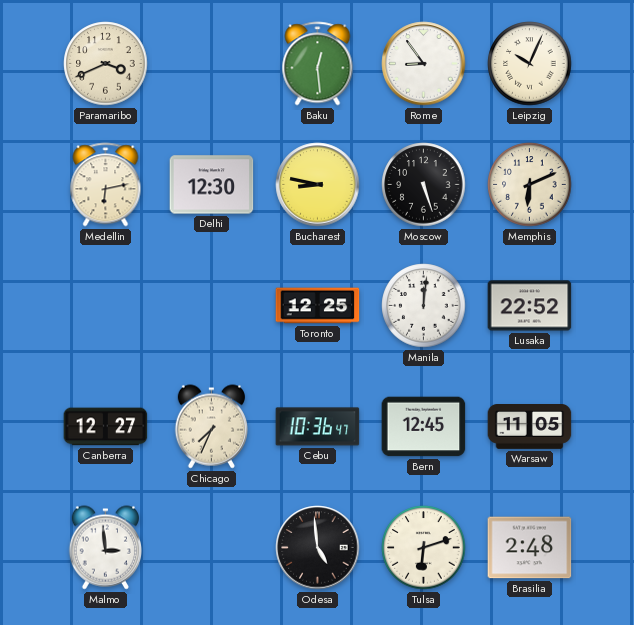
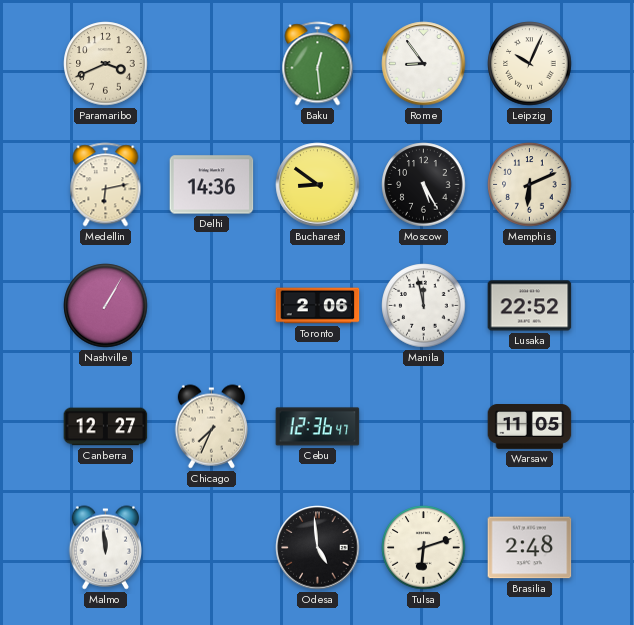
Delhi: 12:30 -> 14:36 (212, 185)
Bucharest: 8:47 -> 8:51 (318, 185)
Moscow: 5:27 -> 5:25 (424, 185)
Nashville: none -> 1:05 (106, 306)
Toronto: 12:25 -> 2:06 (318, 306)
Manila: 12:01 -> 11:58 (424, 306)
Cebu: 10:36 -> 12:36 (318, 427)
Bern: 12:45 -> none (424, 427)
Malmo: 2:59 -> 11:59 (105, 548)
